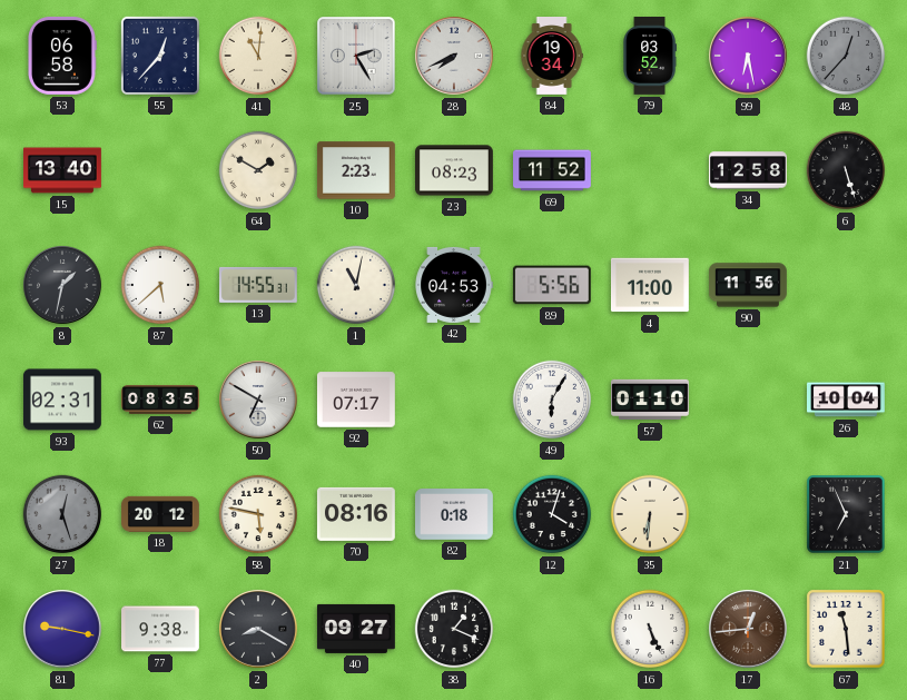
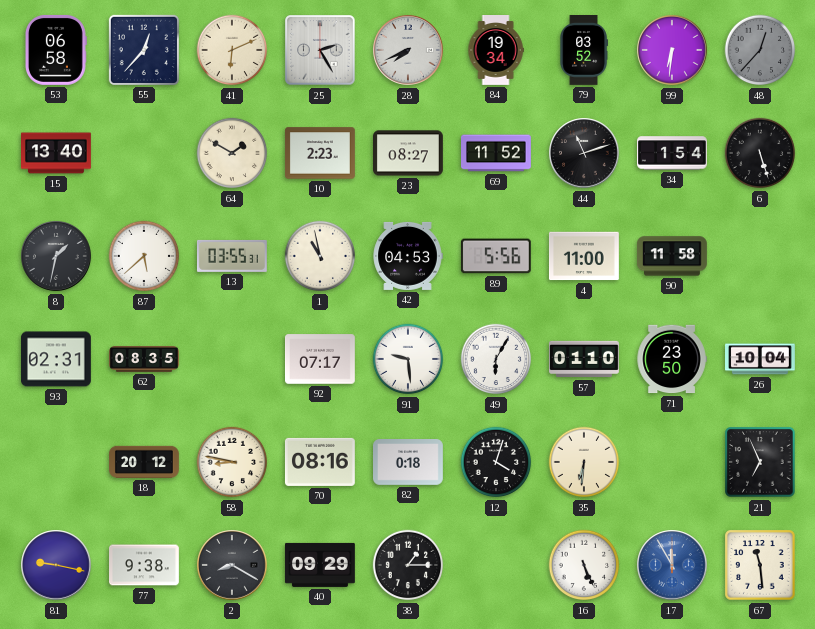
41: 11:01 -> 6:11 (232, 50)
99: 6:28 -> 6:31 (672, 50)
23: 08:23 -> 08:27 (409, 153)
44: none -> 11:12 (584, 153)
34: 12:58 -> 1:54 (673, 153)
13: 14:55 -> 03:55 (232, 256)
1: 11:02 -> 10:58 (320, 256)
90: 11:56 -> 11:58 (672, 256)
50: 6:50 -> none (258, 400)
91: none -> 9:29 (408, 359)
71: none -> 23:50 (672, 359)
27: 12:27 -> none (62, 514)
58: 5:47 -> 8:47 (232, 462)
40: 09:27 -> 09:29 (320, 565)
38: 1:19 -> 1:15 (408, 565)
17: 12:44 -> 11:55 (672, 565)
17 dial: brown -> blue (672, 565)
